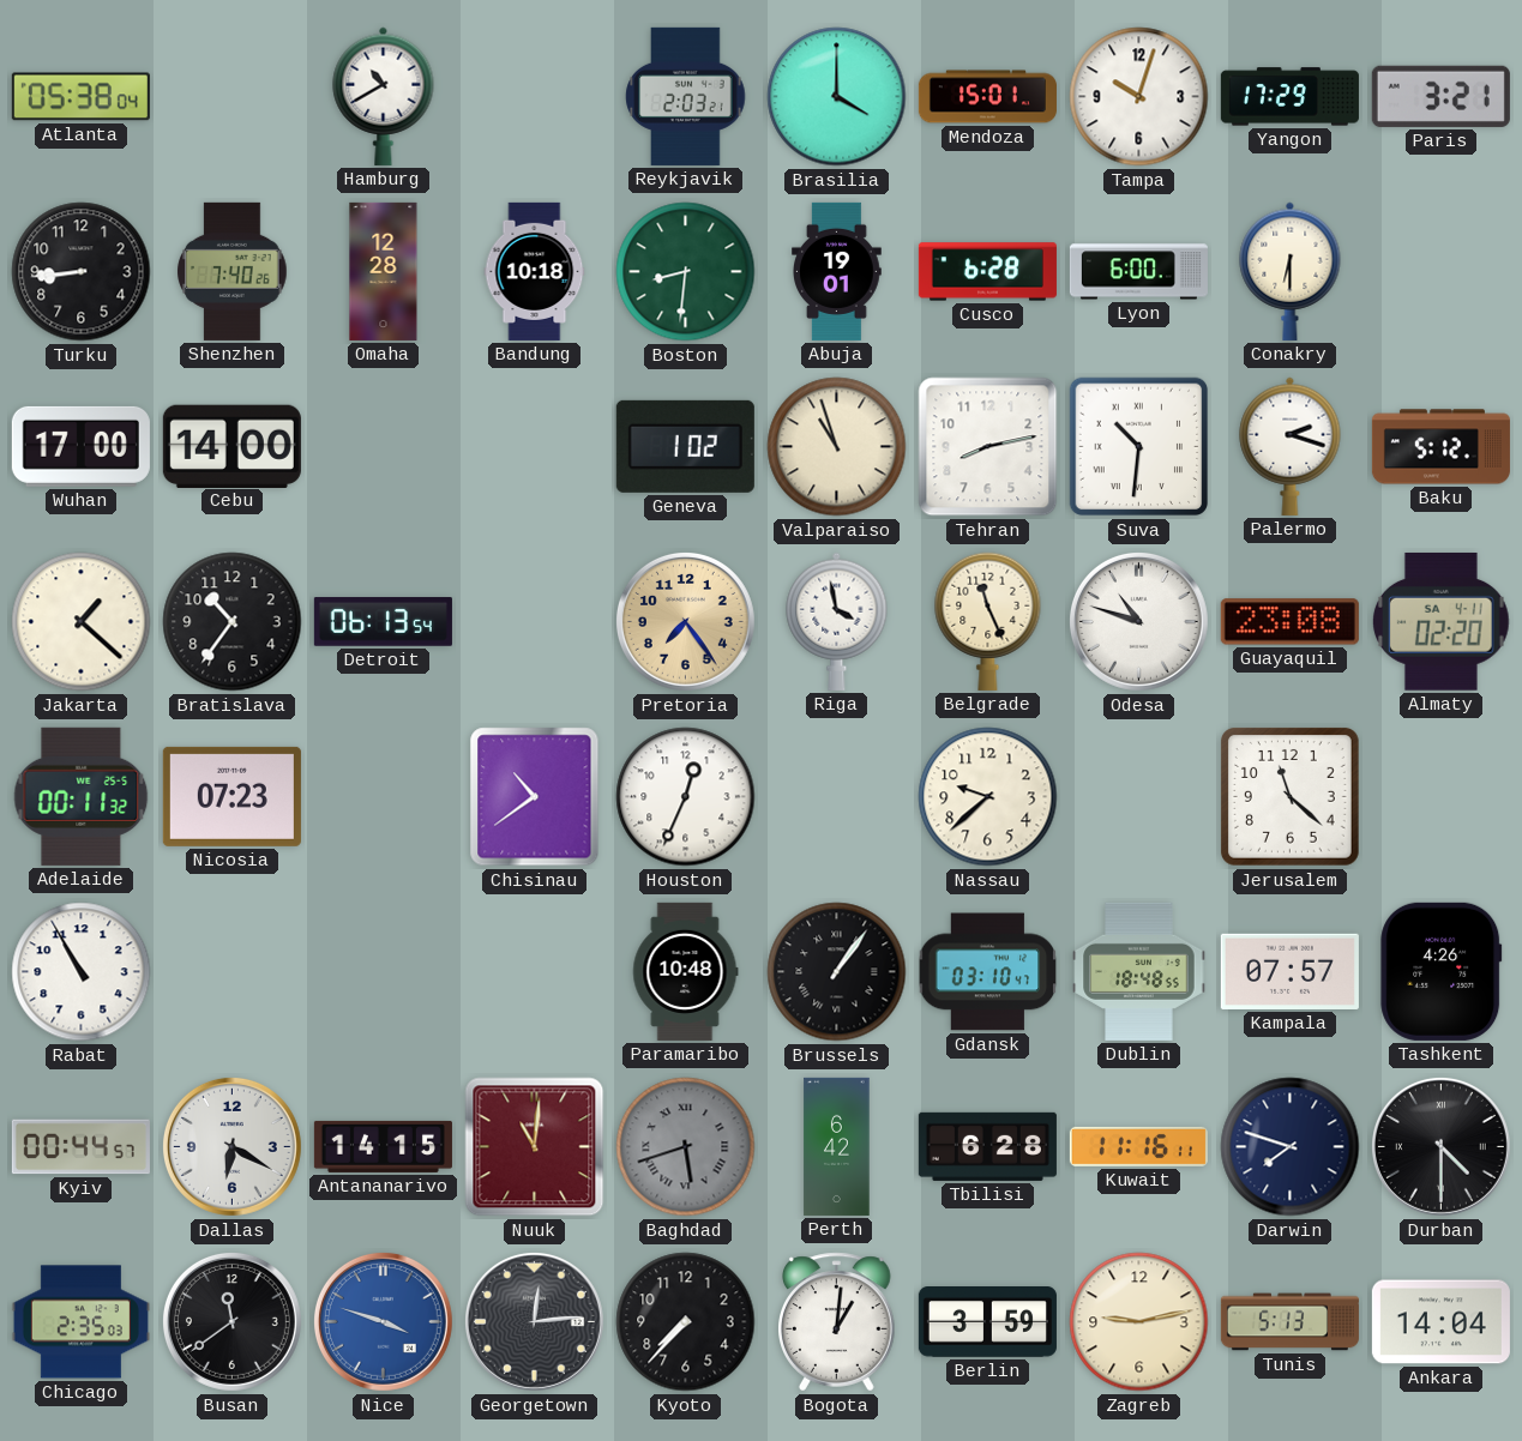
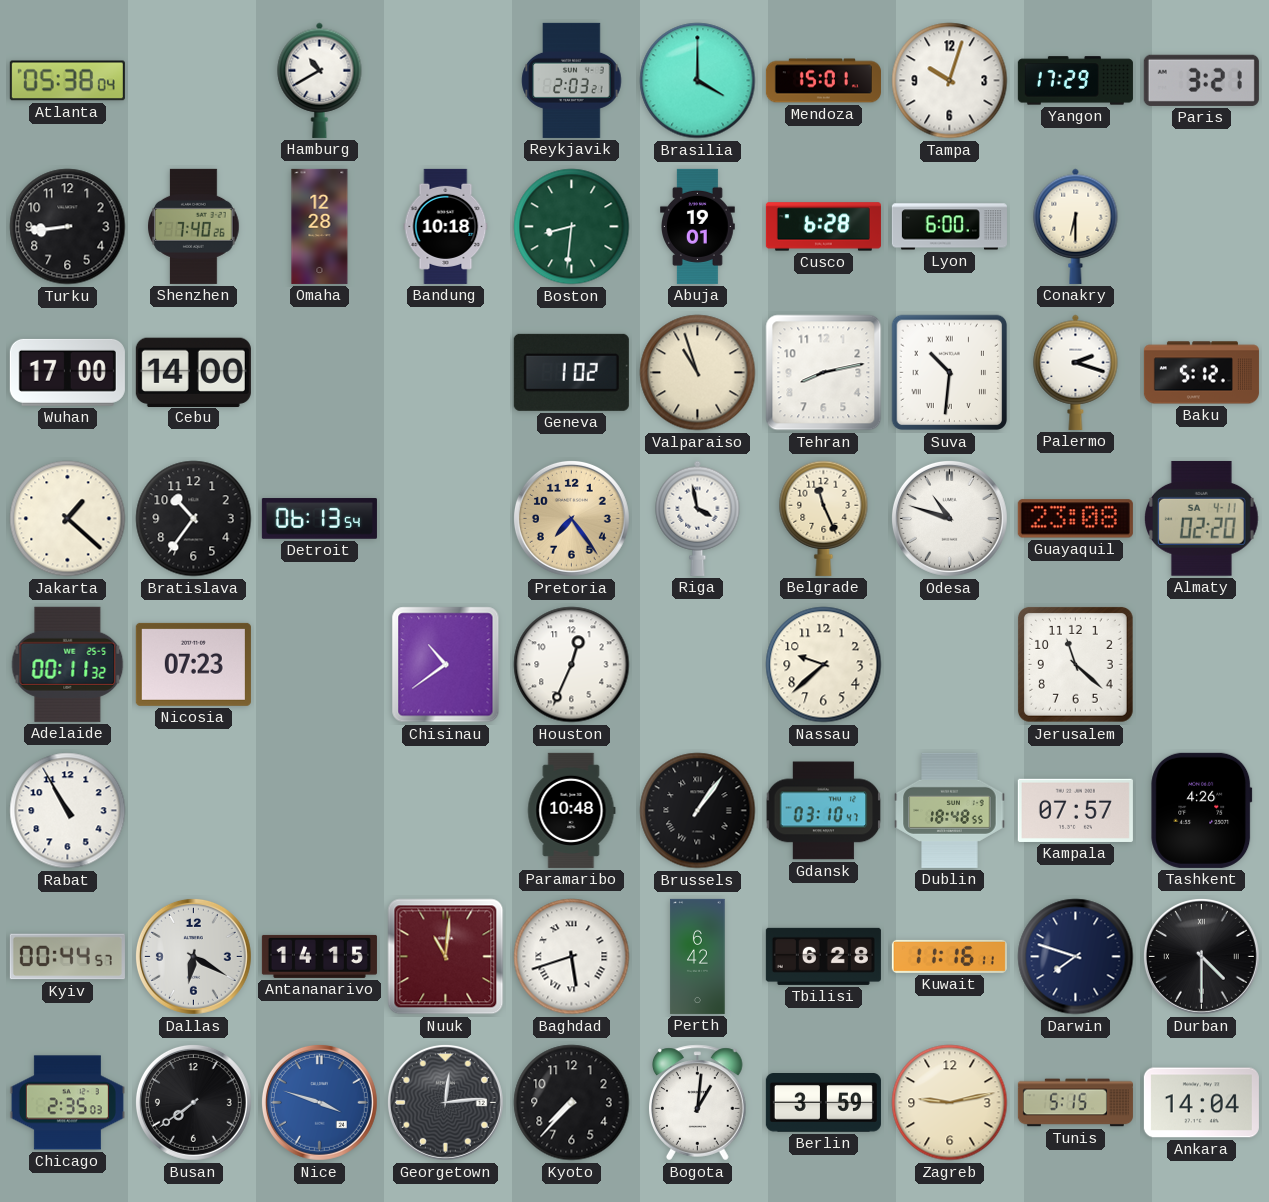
Baghdad dial: grey -> white (572, 957)
Busan: 11:39 -> 7:39 (193, 1102)
Tunis: 5:13 -> 5:15 (1075, 1103)
